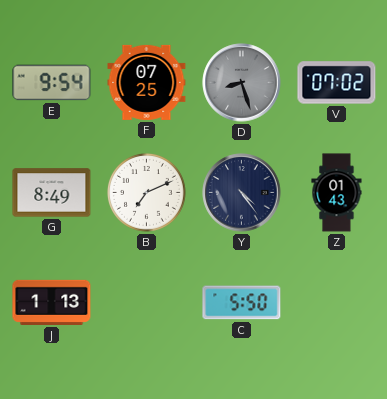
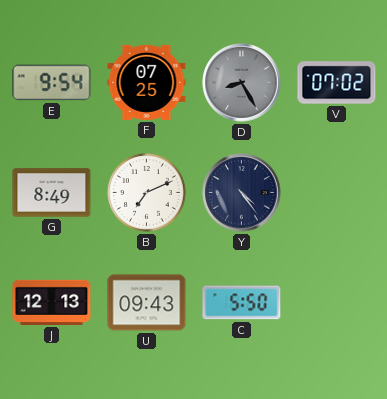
D: 8:27 -> 8:25 (242, 83)
Z: 01:43 -> none (337, 193)
J: 1:13 -> 12:13 (52, 302)
U: none -> 09:43 (147, 303)
